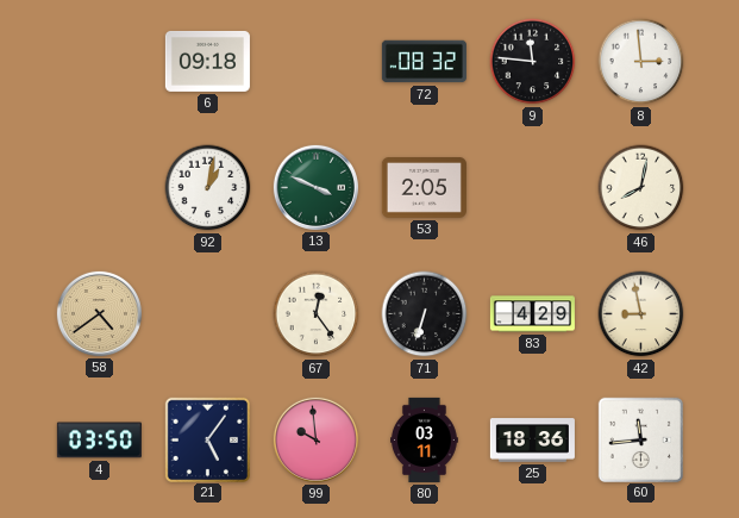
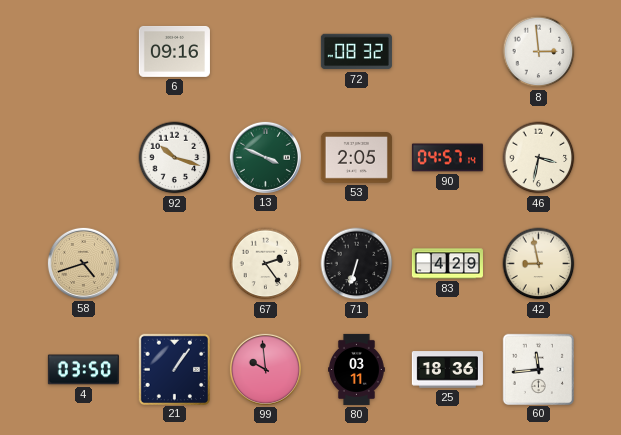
6: 09:18 -> 09:16 (174, 51)
9: 11:46 -> none (533, 62)
92: 1:02 -> 10:18 (175, 158)
90: none -> 04:57 (447, 158)
46: 8:02 -> 3:32 (539, 158)
58: 4:39 -> 4:42 (83, 263)
67: 12:24 -> 2:24 (266, 264)
21: 5:06 -> 1:06 (174, 369)
